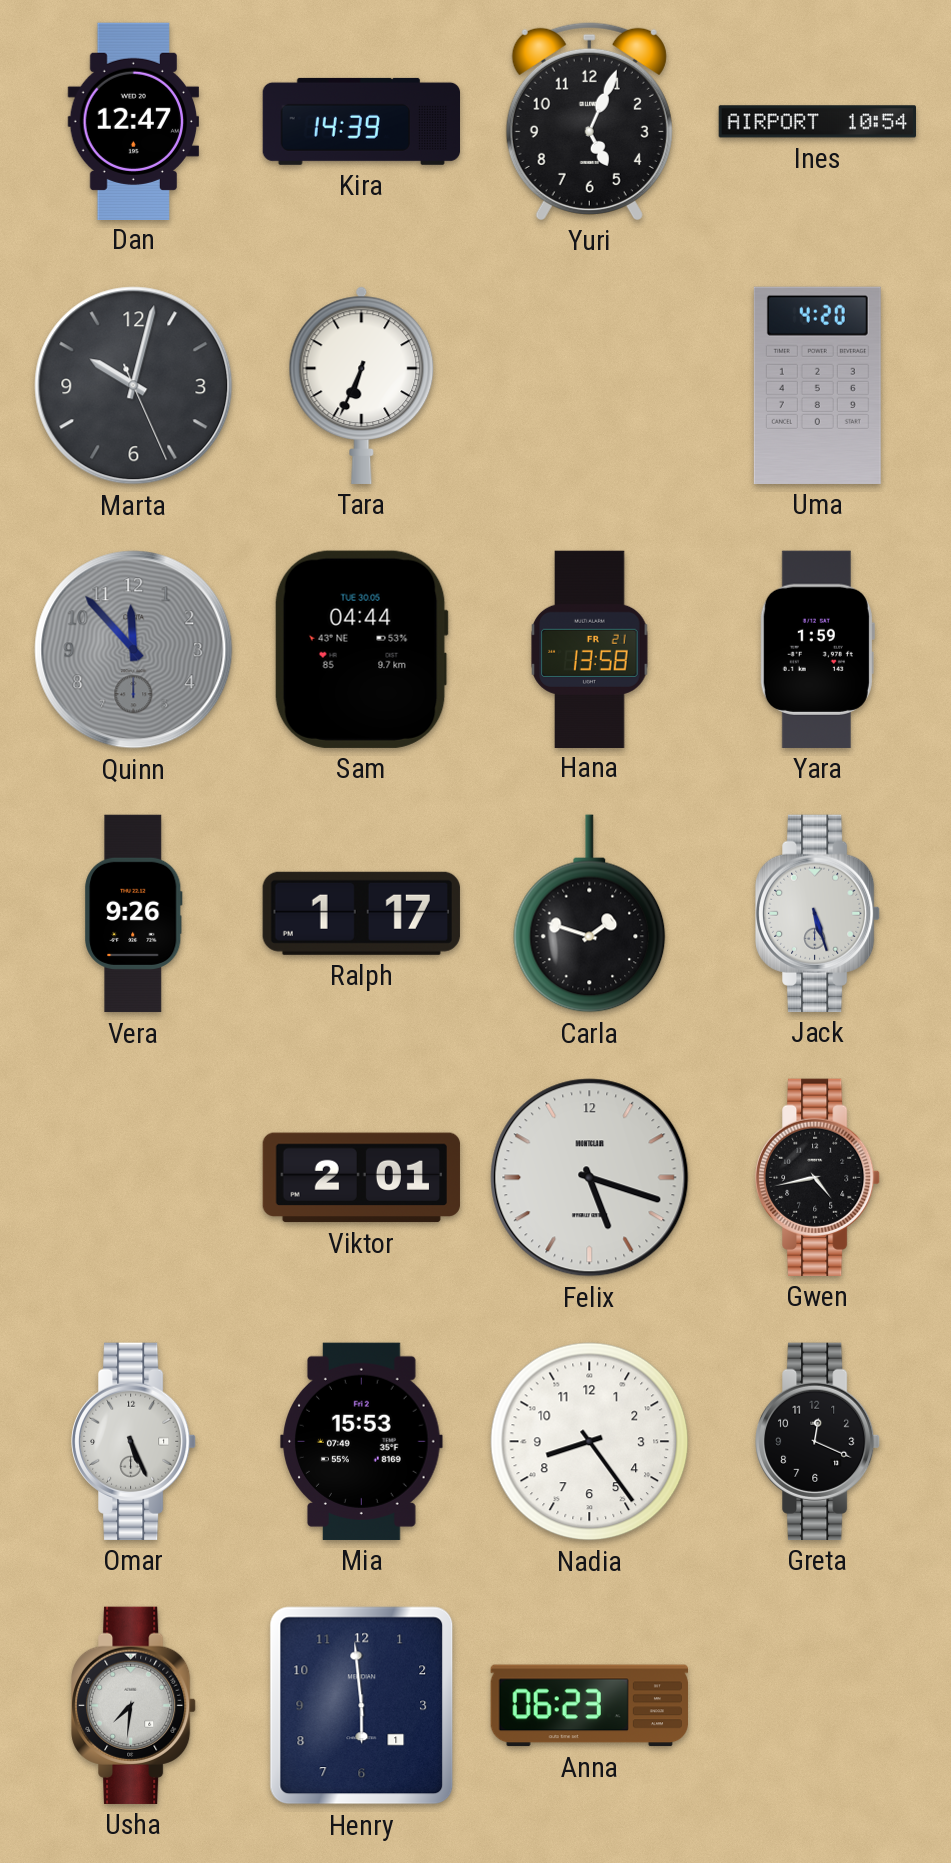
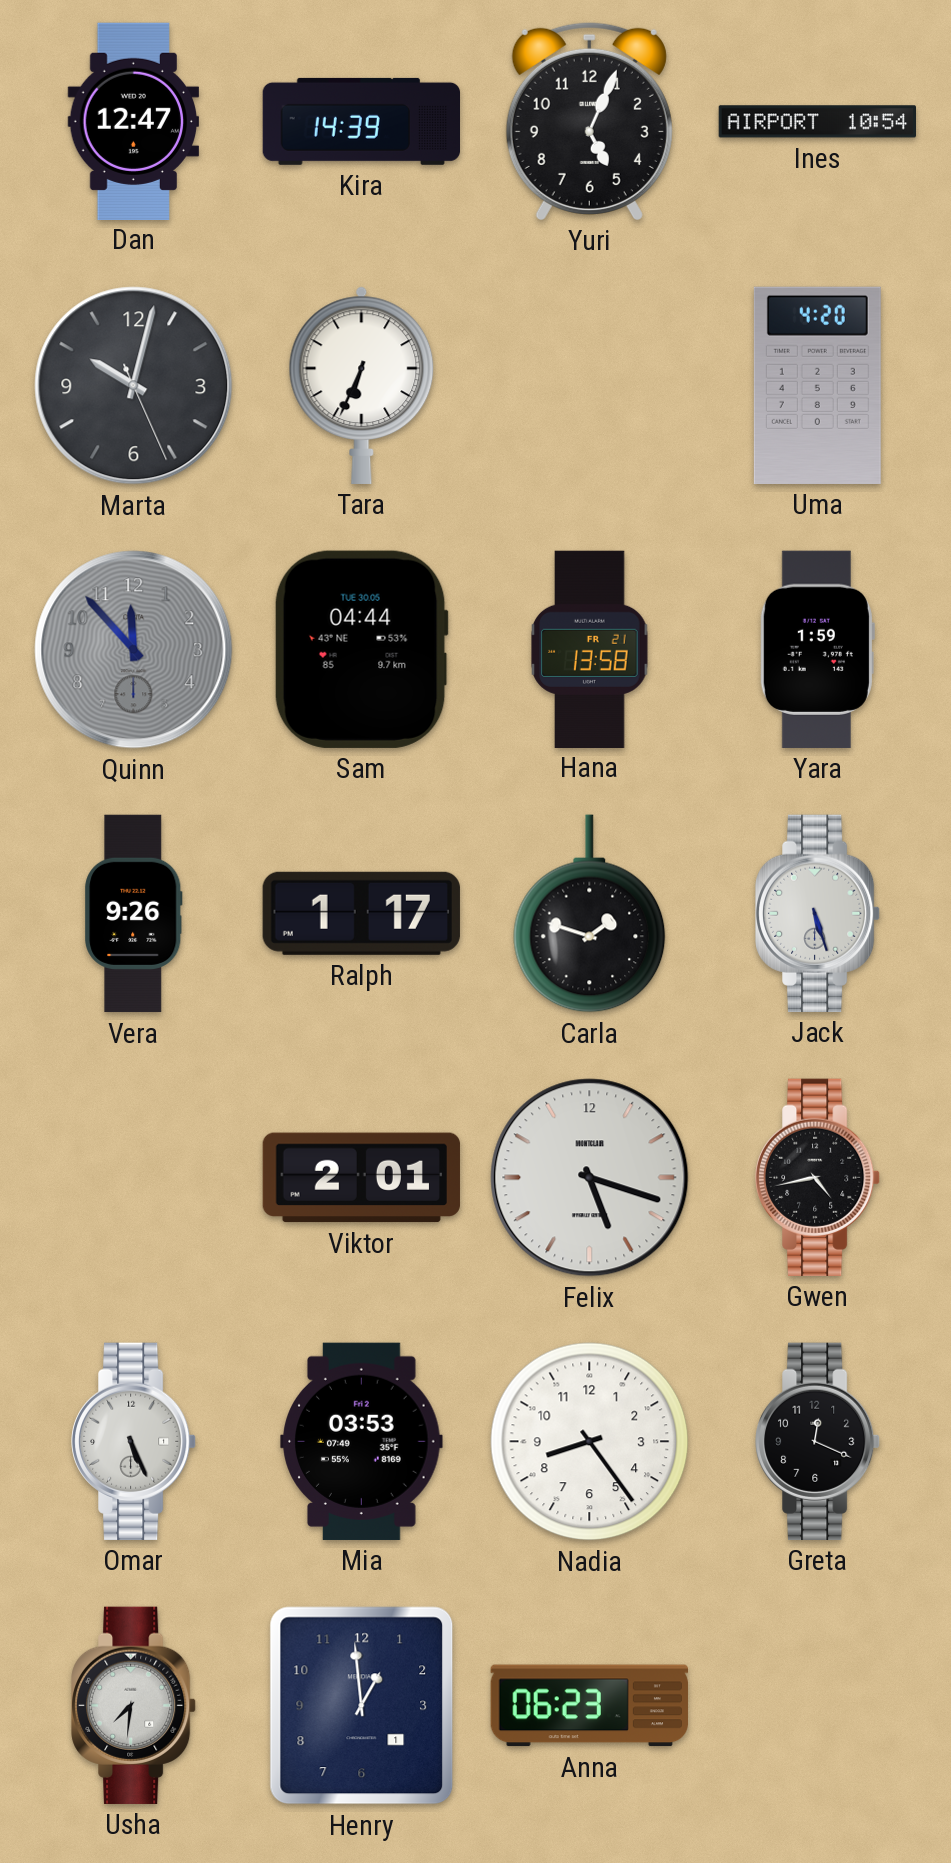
Mia: 15:53 -> 03:53 (362, 1441)
Henry: 5:59 -> 12:59 (362, 1706)
